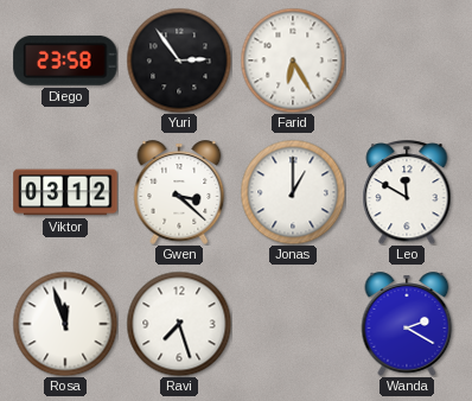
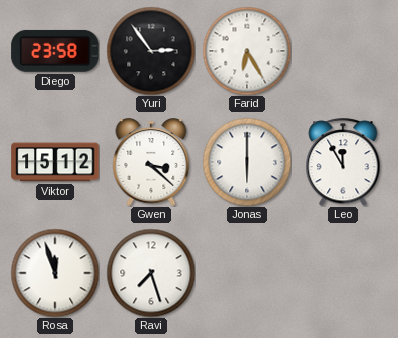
Viktor: 03:12 -> 15:12 (55, 162)
Jonas: 1:00 -> 6:00 (247, 162)
Leo: 11:50 -> 11:55 (343, 162)
Wanda: 2:20 -> none (407, 324)
